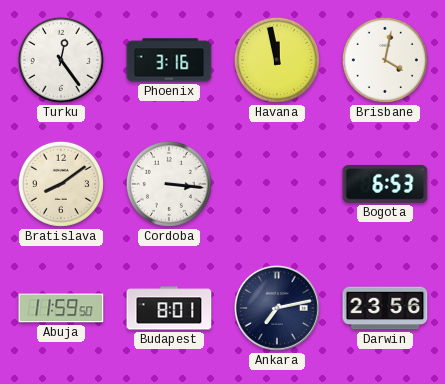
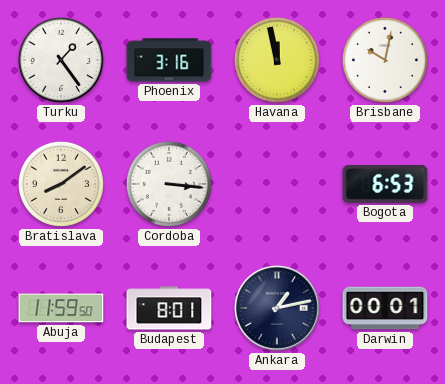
Turku: 12:24 -> 1:24 (61, 60)
Brisbane: 4:02 -> 10:02 (385, 60)
Ankara: 7:13 -> 1:13 (277, 308)
Darwin: 23:56 -> 00:01 (385, 308)
